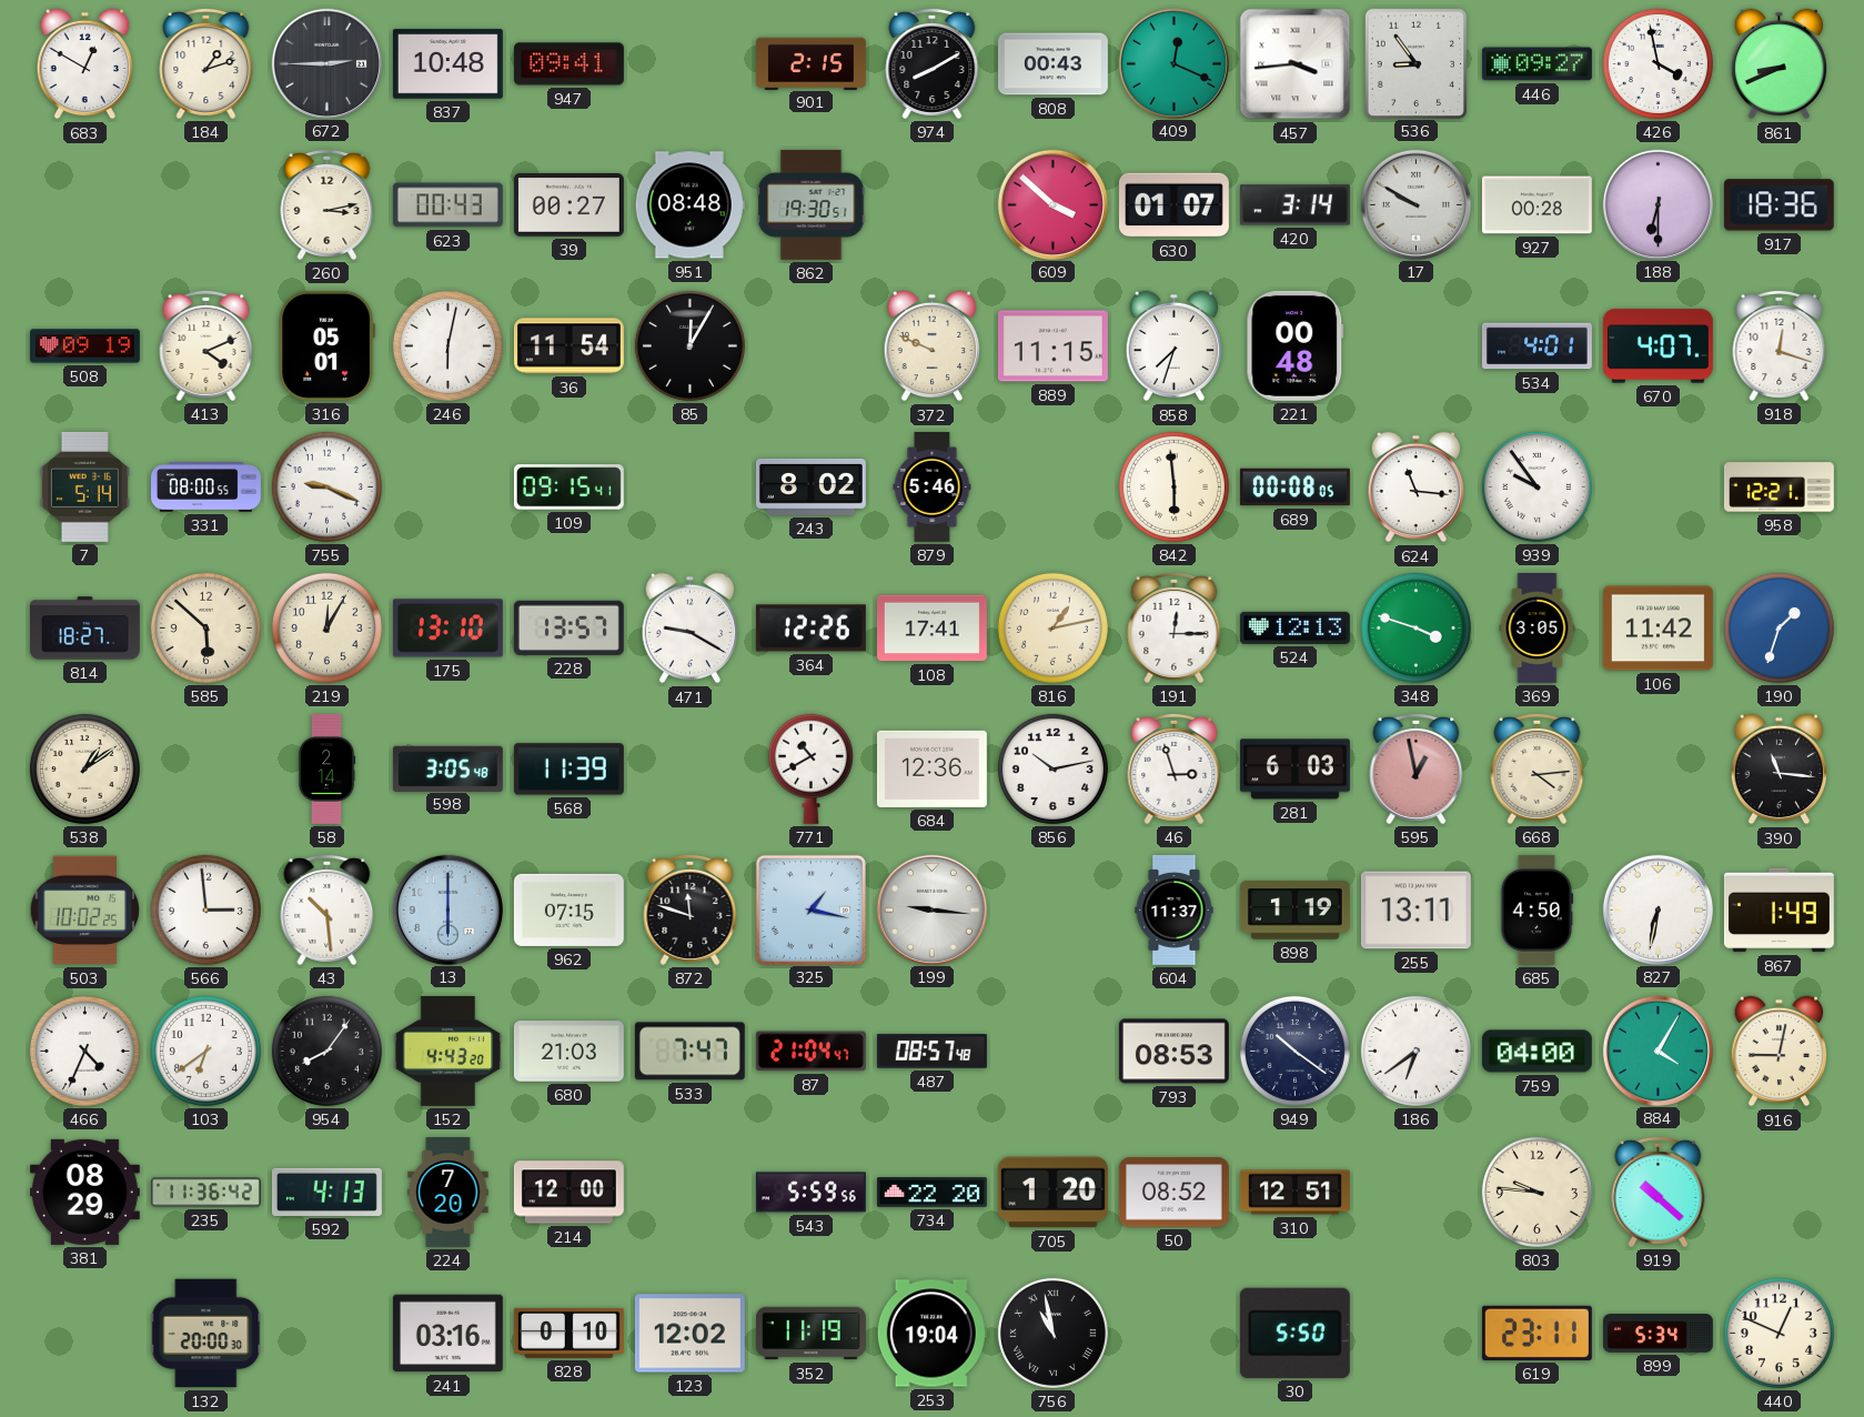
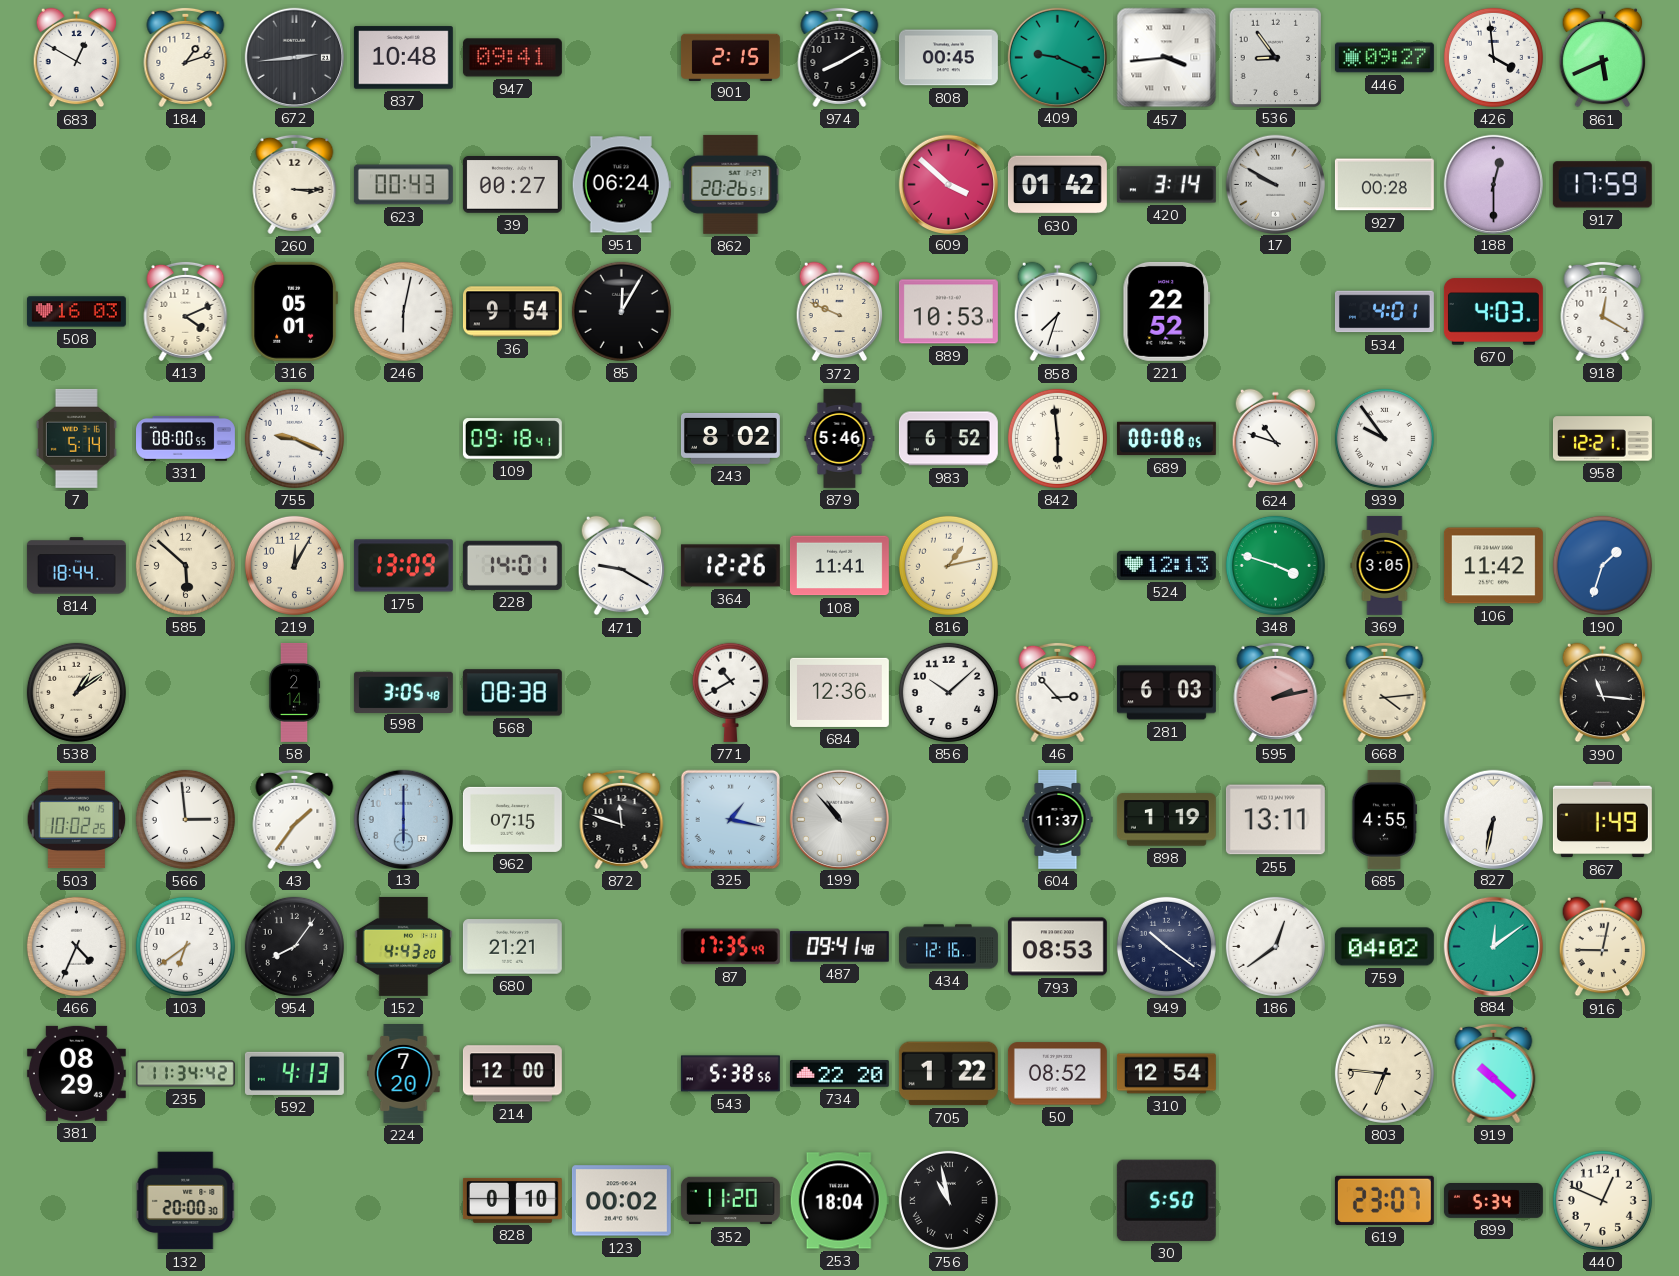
672: 2:45 -> 2:44 (295, 57)
808: 00:43 -> 00:45 (948, 58)
409: 12:19 -> 9:19 (1058, 57)
426: 3:58 -> 3:59 (1493, 57)
861: 8:41 -> 5:41 (1603, 58)
260: 3:13 -> 3:15 (295, 184)
951: 08:48 -> 06:24 (621, 185)
862: 19:30 -> 20:26 (731, 184)
630: 01:07 -> 01:42 (1057, 185)
188: 6:30 -> 12:30 (1494, 184)
917: 18:36 -> 17:59 (1602, 185)
508: 09:19 -> 16:03 (76, 312)
36: 11:54 -> 9:54 (512, 312)
889: 11:15 -> 10:53 (948, 312)
221: 00:48 -> 22:52 (1167, 311)
670: 4:07 -> 4:03 (1493, 312)
918: 12:18 -> 12:20 (1603, 311)
109: 09:15 -> 09:18 (512, 439)
983: none -> 6:52 (948, 439)
624: 11:16 -> 10:48 (1276, 439)
814: 18:27 -> 18:44 (76, 566)
175: 13:10 -> 13:09 (403, 566)
228: 13:57 -> 14:01 (512, 565)
108: 17:41 -> 11:41 (839, 566)
191: 12:15 -> none (1175, 627)
568: 11:39 -> 08:38 (512, 693)
856: 10:13 -> 10:08 (948, 692)
46: 2:57 -> 2:53 (1058, 692)
595: 12:58 -> 2:13 (1276, 692)
43: 10:29 -> 1:36 (295, 819)
199: 9:16 -> 10:53 (840, 819)
685: 4:50 -> 4:55 (1384, 819)
680: 21:03 -> 21:21 (512, 947)
533: 7:47 -> none (689, 1052)
87: 21:04 -> 17:35 (730, 947)
487: 08:57 -> 09:41 (839, 947)
434: none -> 12:16 (949, 947)
186: 6:39 -> 12:39 (1275, 946)
759: 04:00 -> 04:02 (1384, 947)
884: 4:05 -> 12:09 (1494, 946)
235: 11:36 -> 11:34 (185, 1074)
543: 5:59 -> 5:38 (730, 1074)
705: 1:20 -> 1:22 (948, 1074)
310: 12:51 -> 12:54 (1166, 1074)
803: 9:46 -> 6:46 (1384, 1073)
241: 03:16 -> none (447, 1334)
123: 12:02 -> 00:02 (621, 1201)
352: 11:19 -> 11:20 (730, 1201)
253: 19:04 -> 18:04 (839, 1201)
619: 23:11 -> 23:07 (1384, 1200)
